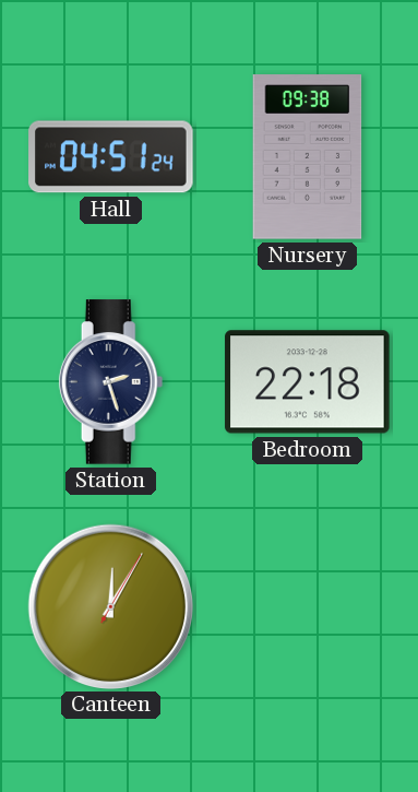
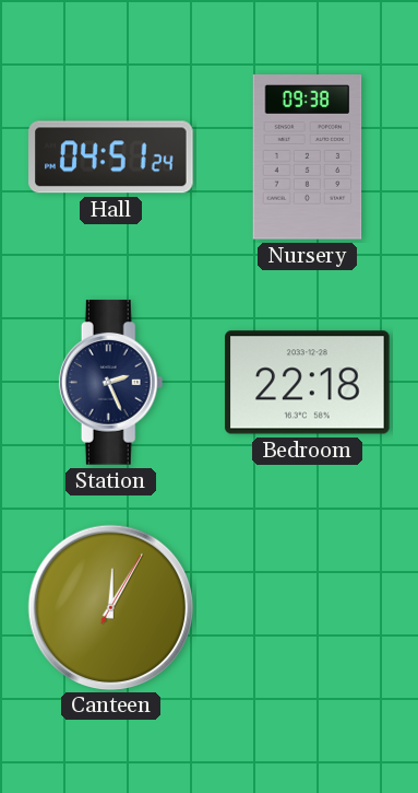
Station: 2:27 -> 2:26 (111, 383)
